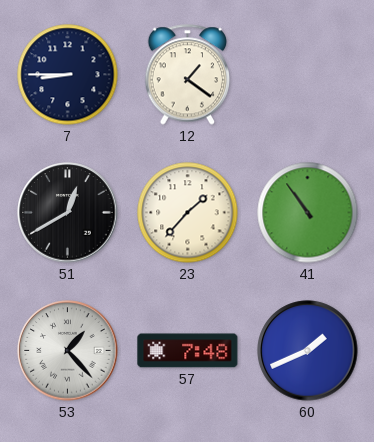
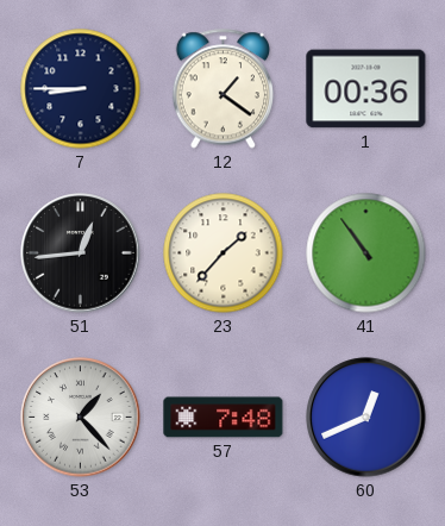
1: none -> 00:36 (366, 89)
51: 12:40 -> 12:44 (81, 253)
60: 1:41 -> 12:41 (366, 418)
